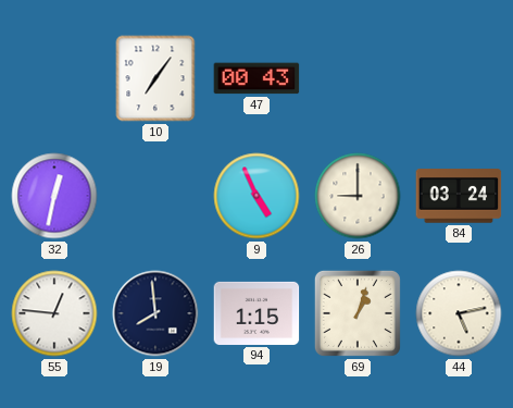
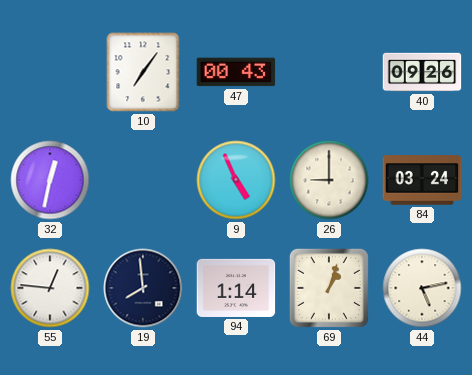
40: none -> 09:26 (422, 72)
94: 1:15 -> 1:14 (236, 288)
